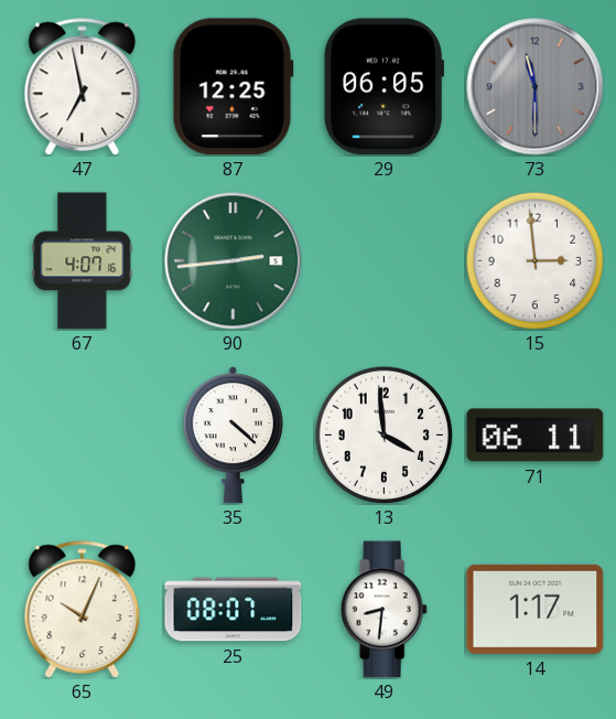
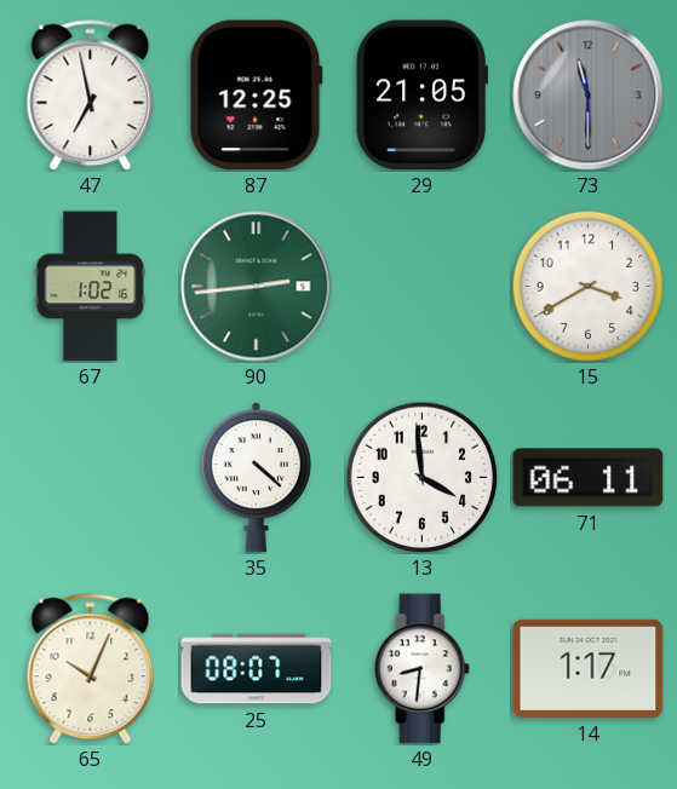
29: 06:05 -> 21:05 (421, 96)
67: 4:07 -> 1:02 (91, 287)
15: 2:59 -> 3:40 (587, 286)
